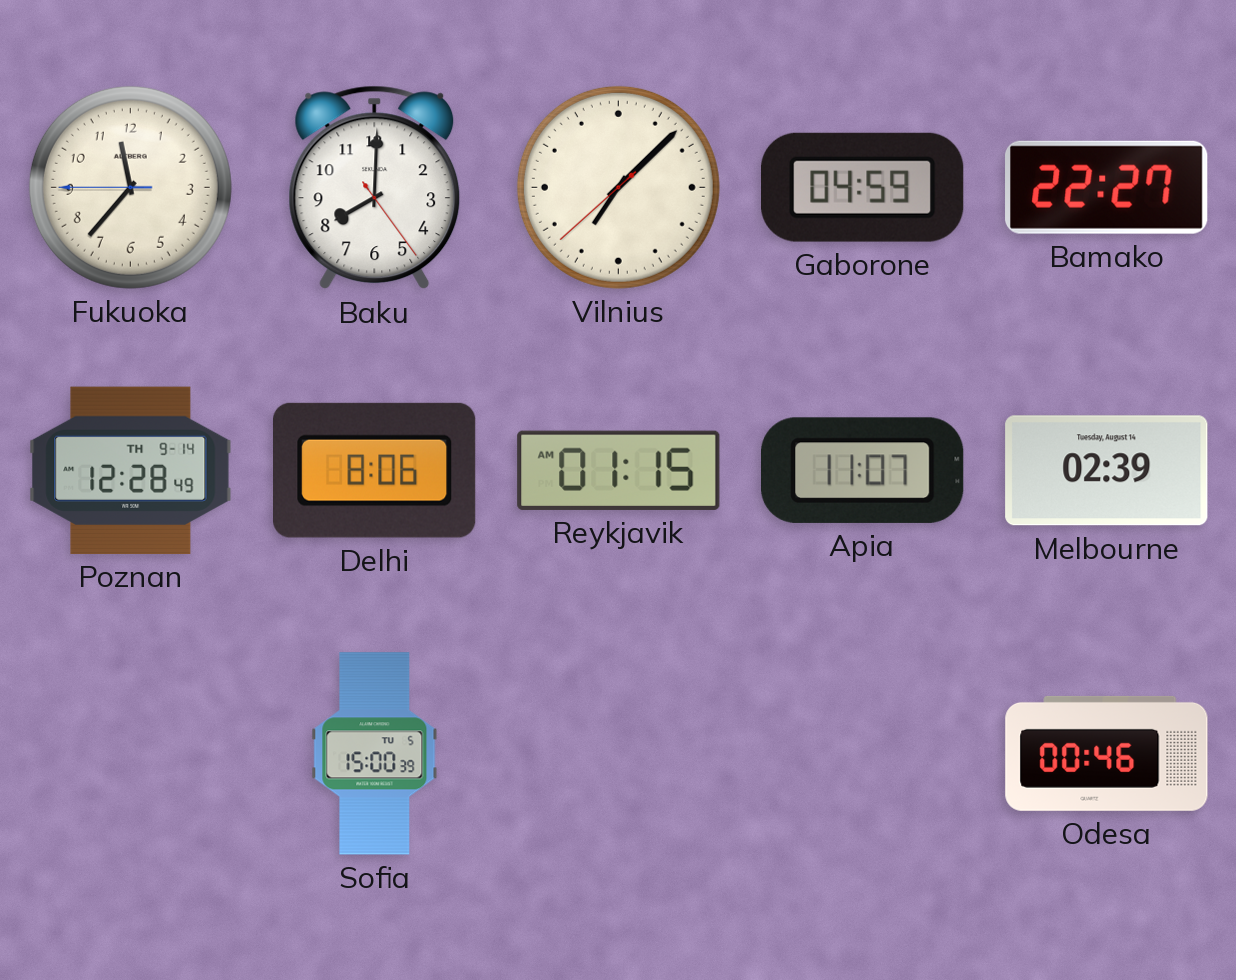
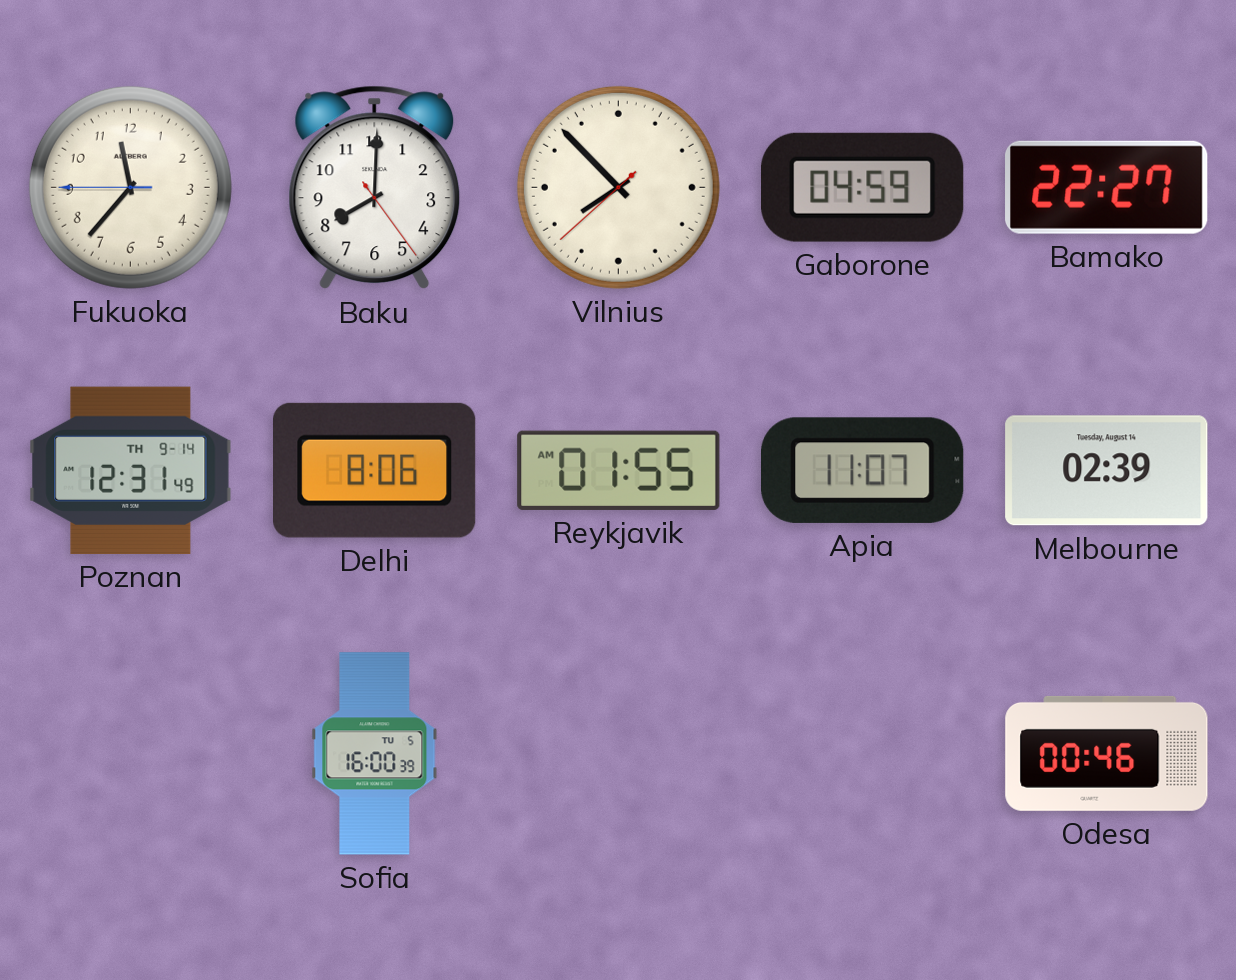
Vilnius: 7:07 -> 7:52 (618, 187)
Poznan: 12:28 -> 12:31 (131, 470)
Reykjavik: 01:15 -> 01:55 (619, 470)
Sofia: 15:00 -> 16:00 (375, 754)
